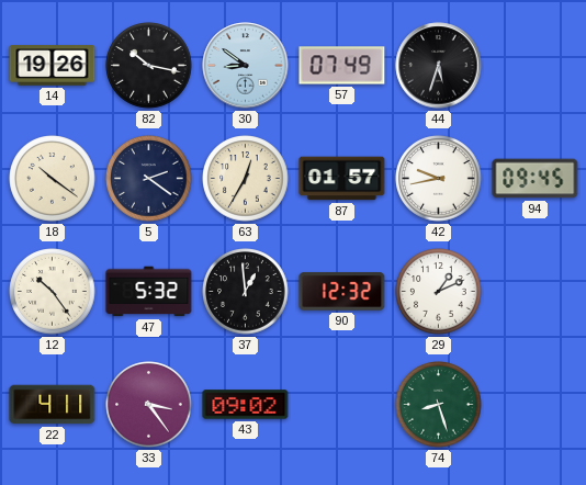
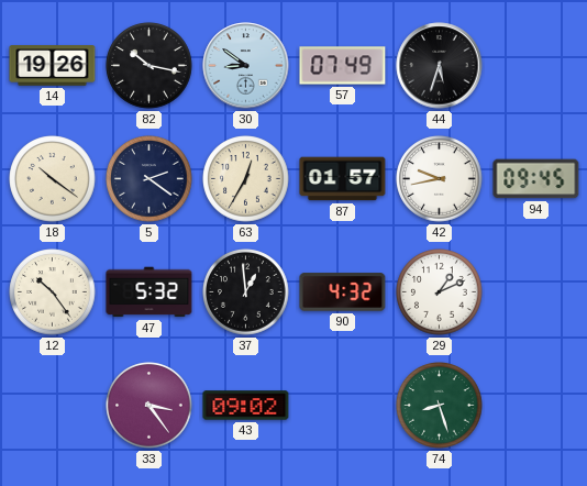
90: 12:32 -> 4:32 (343, 292)
22: 4:11 -> none (53, 405)
